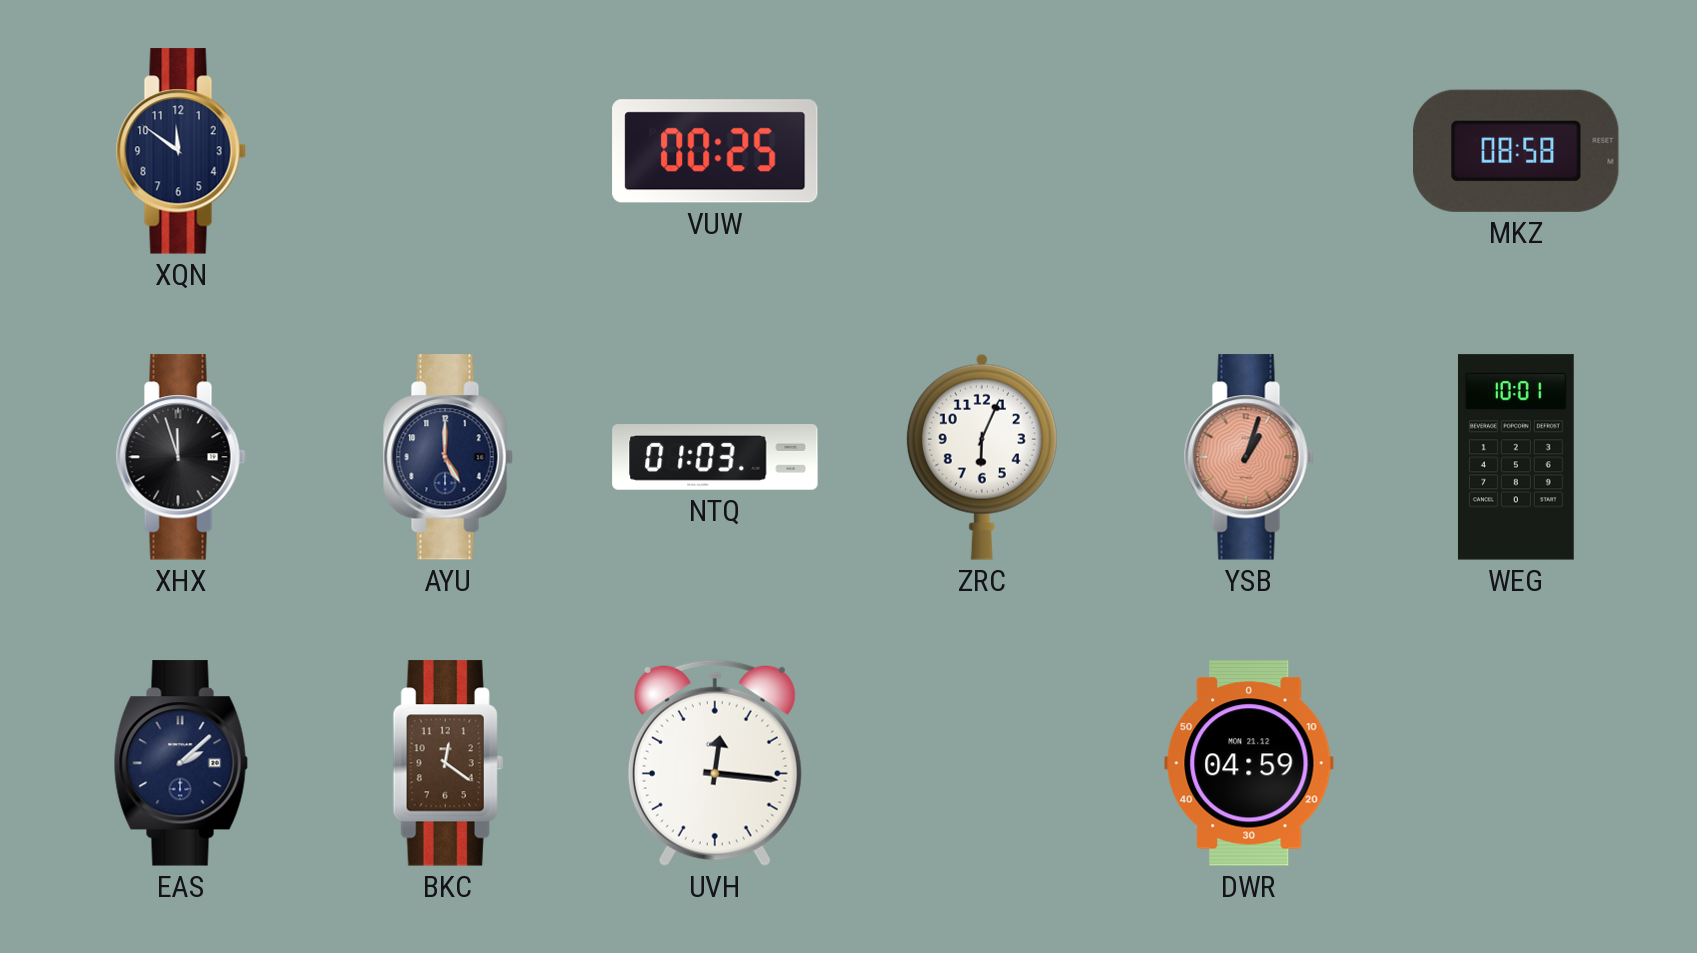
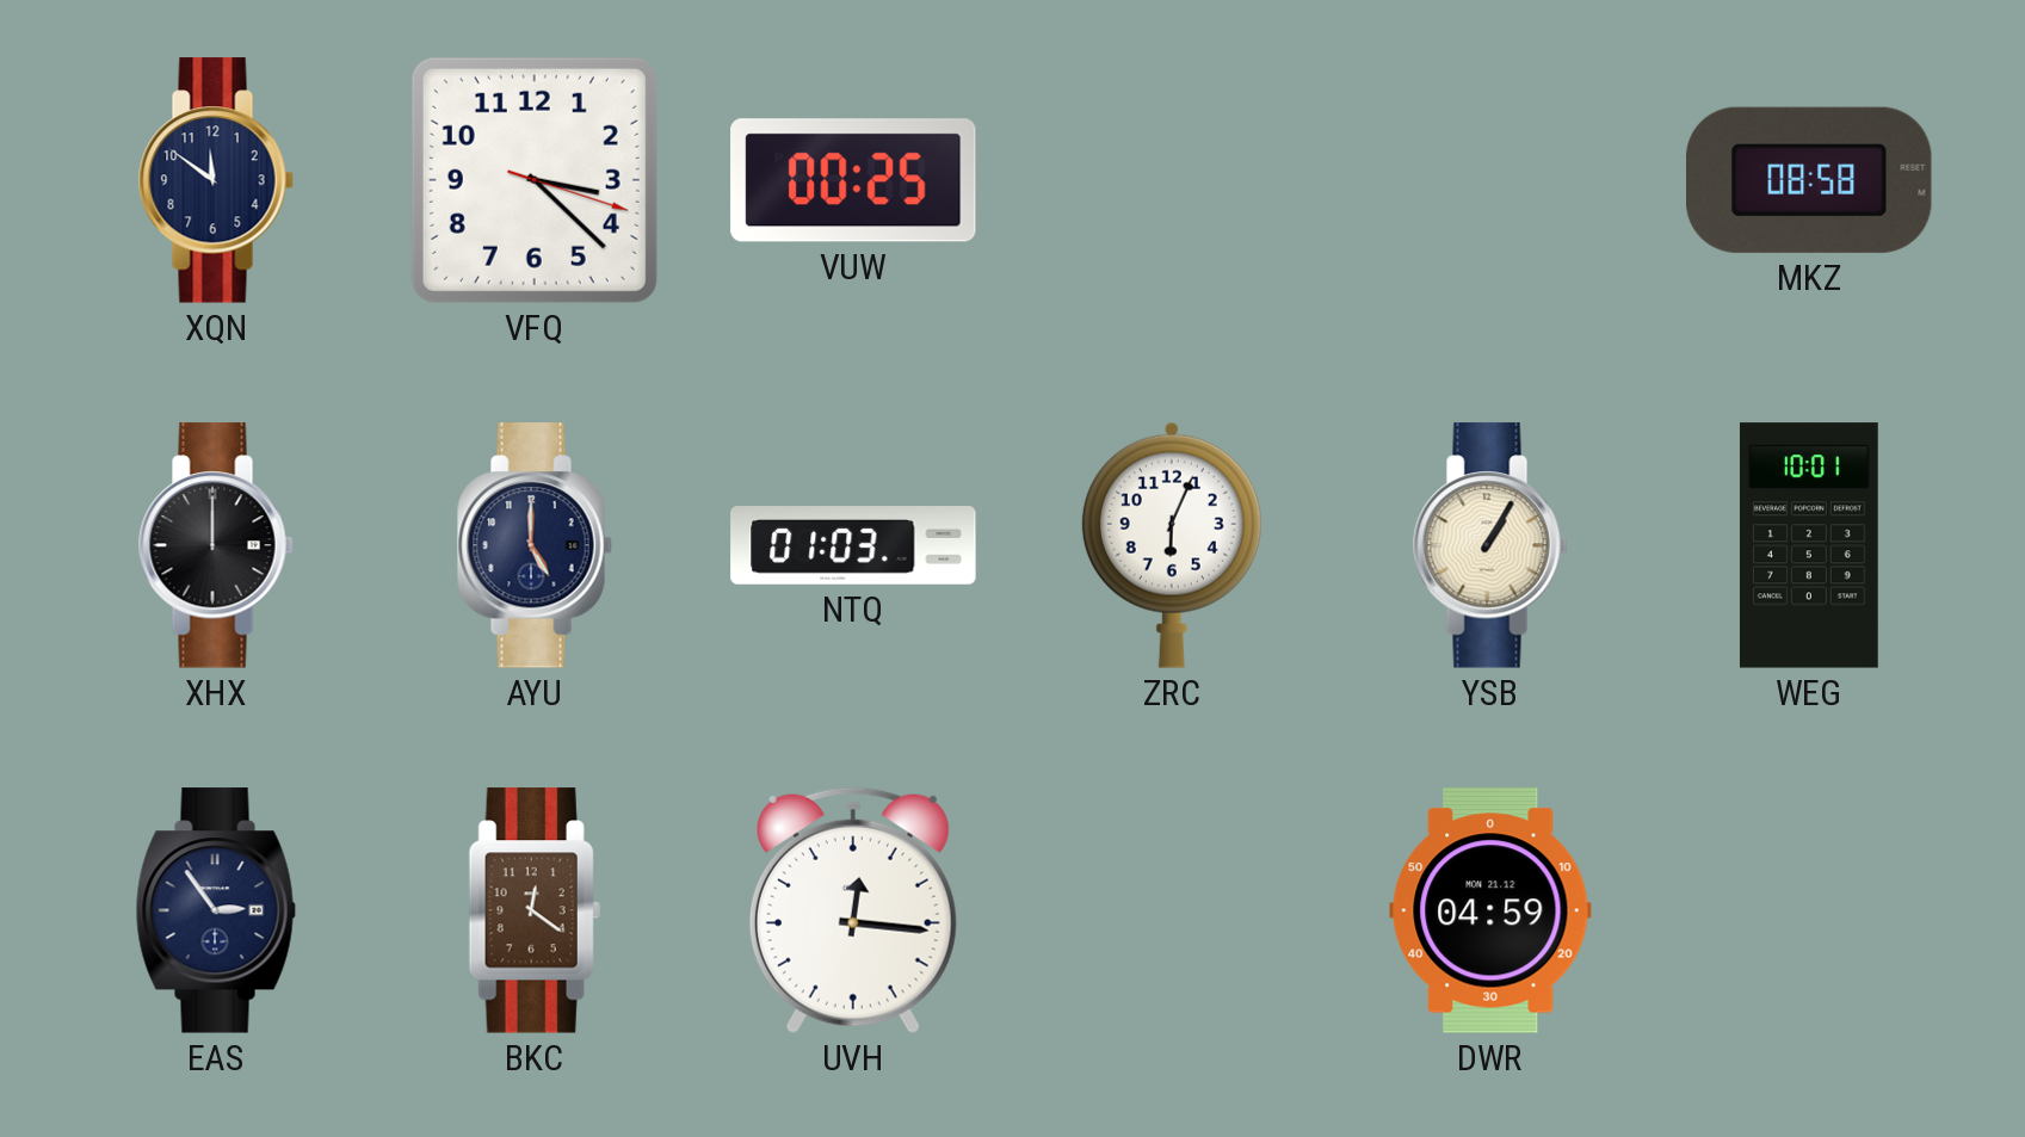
VFQ: none -> 3:22 (535, 180)
XHX: 11:57 -> 12:00 (216, 545)
YSB: 1:03 -> 1:05 (1490, 545)
YSB dial: salmon -> cream (1490, 545)
EAS: 2:08 -> 2:54 (216, 910)
